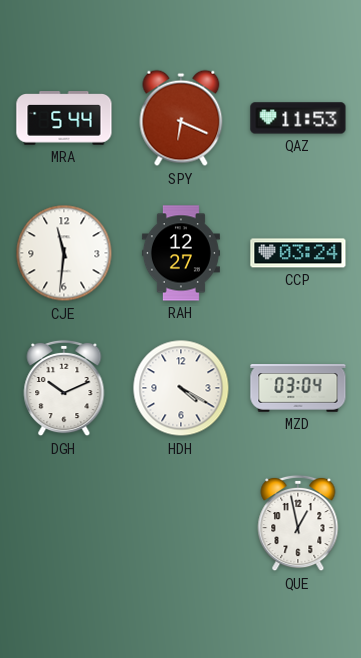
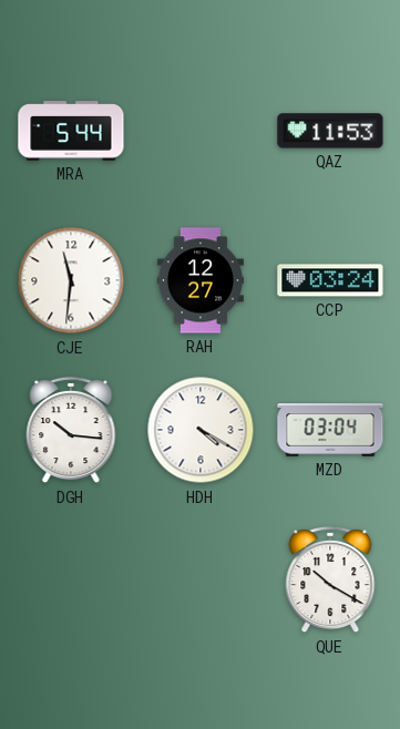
SPY: 6:19 -> none (181, 118)
DGH: 10:11 -> 10:16 (71, 430)
QUE: 12:58 -> 10:20 (330, 579)
